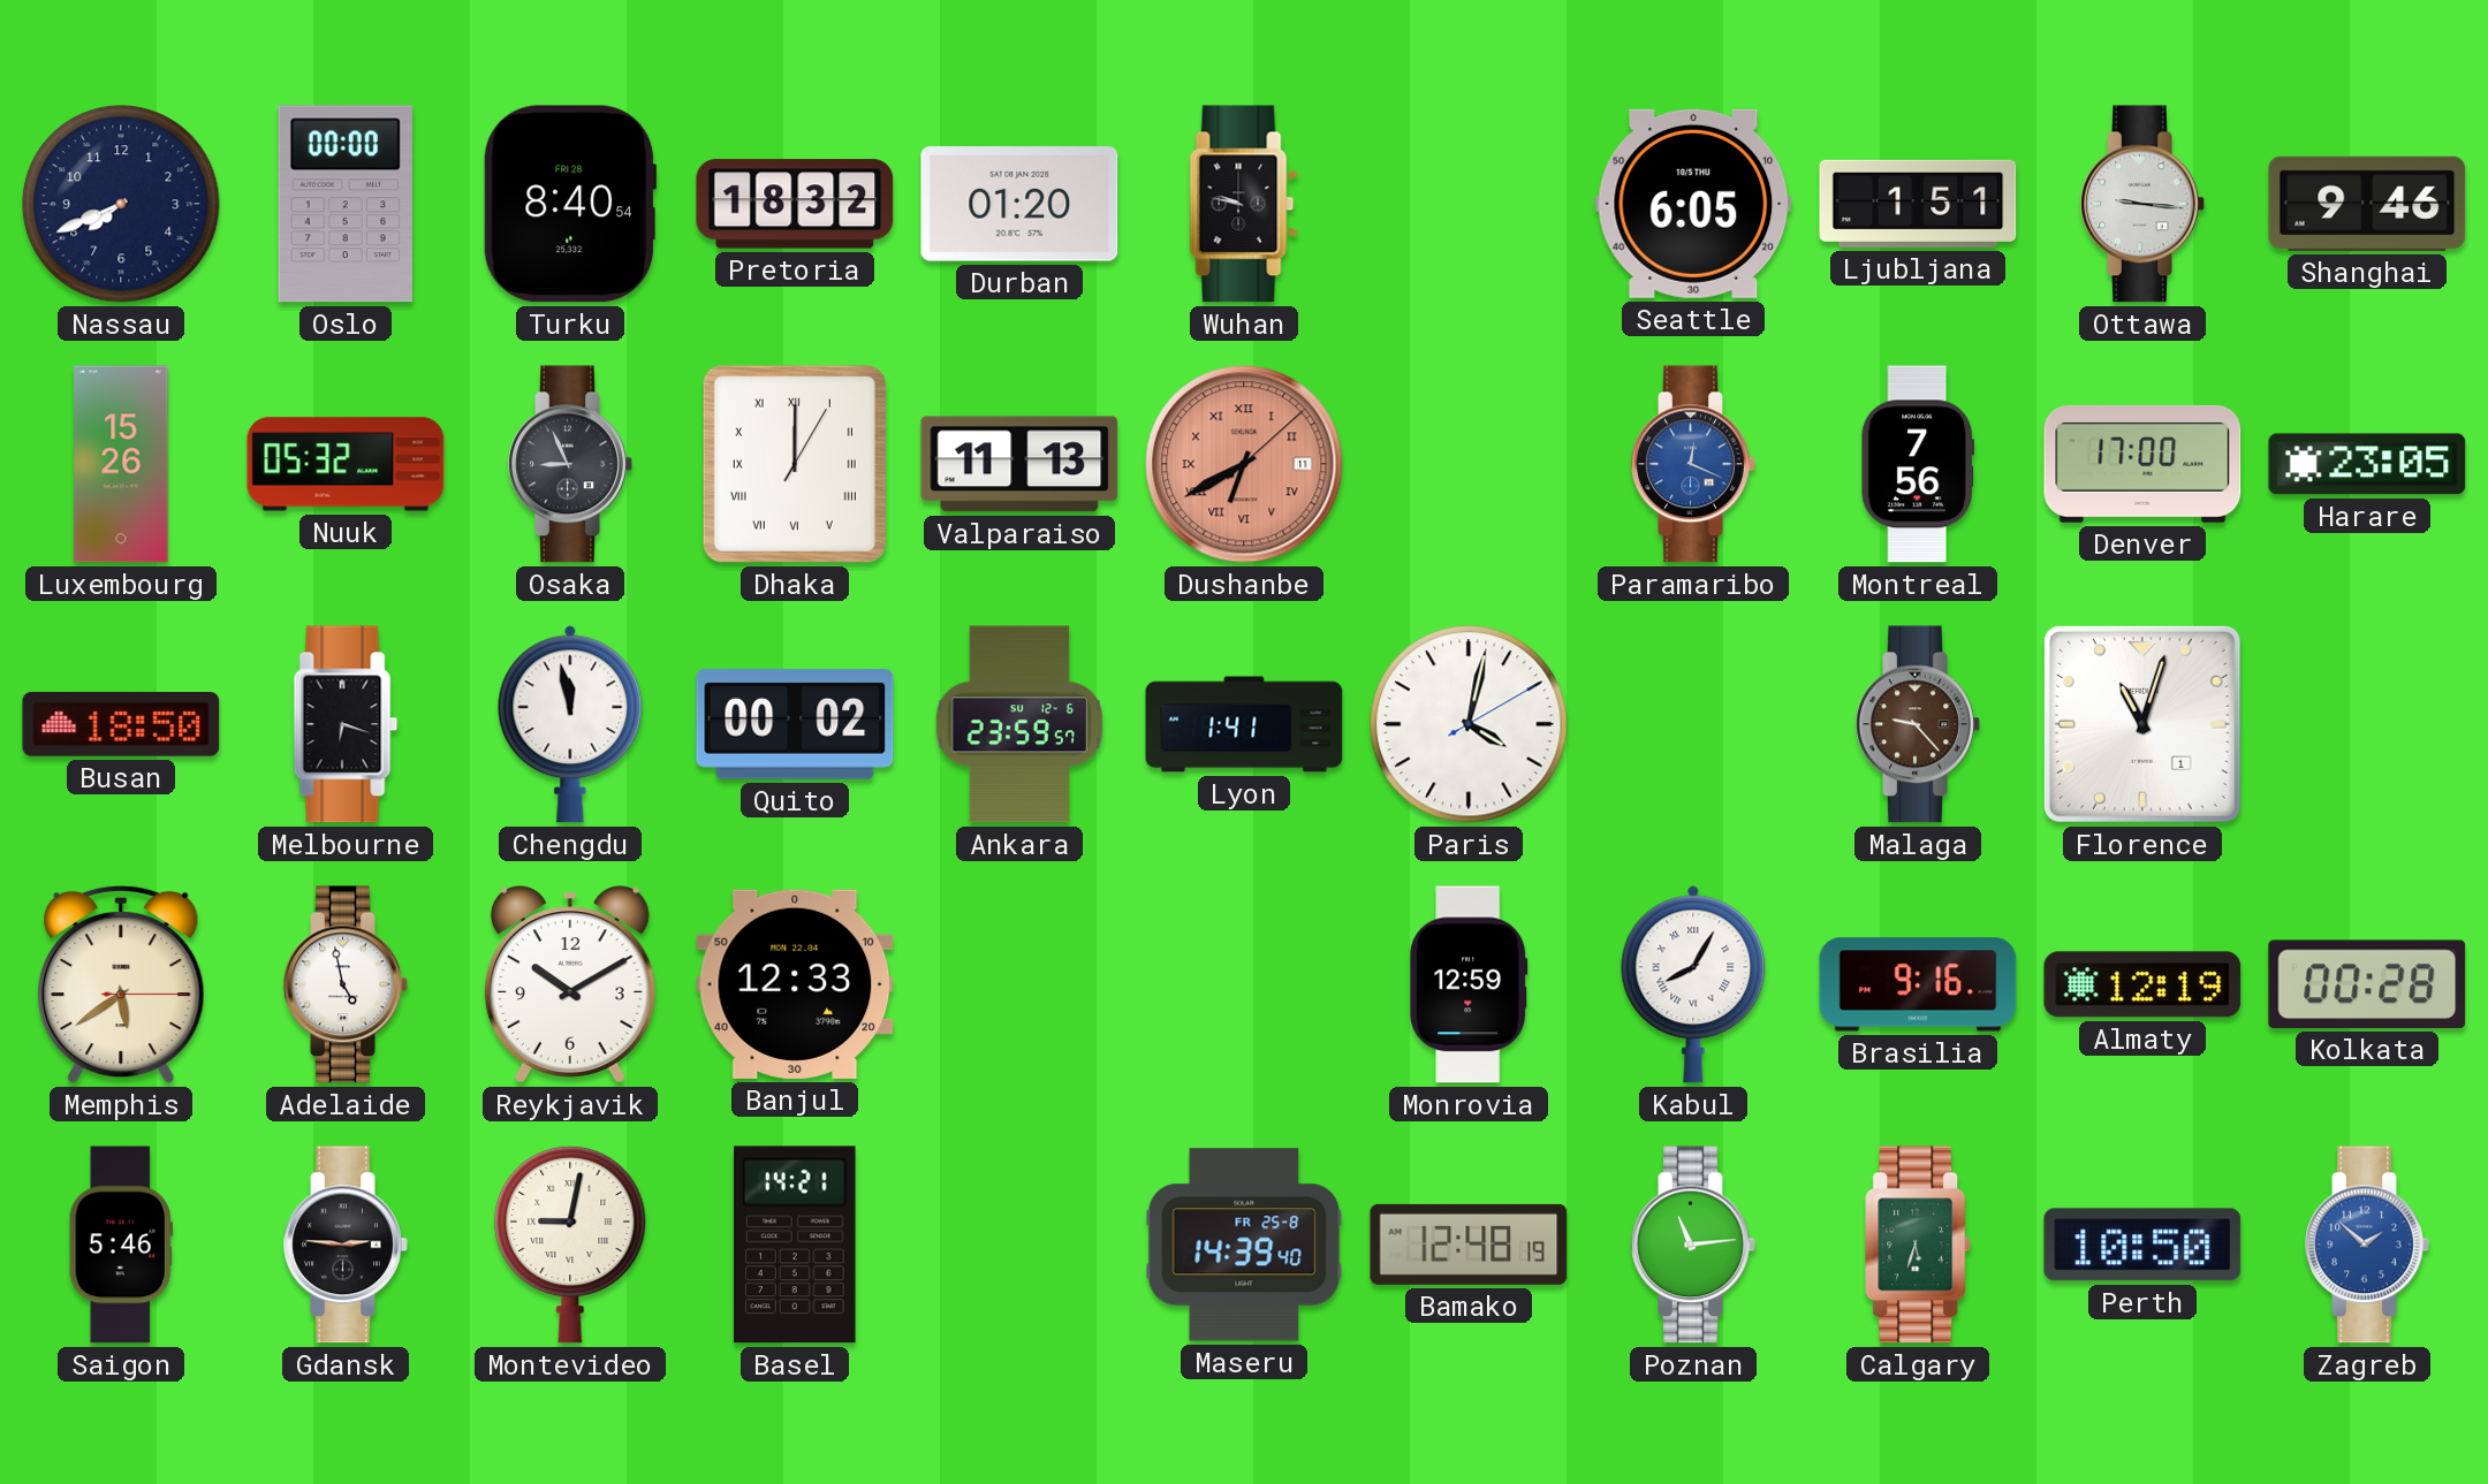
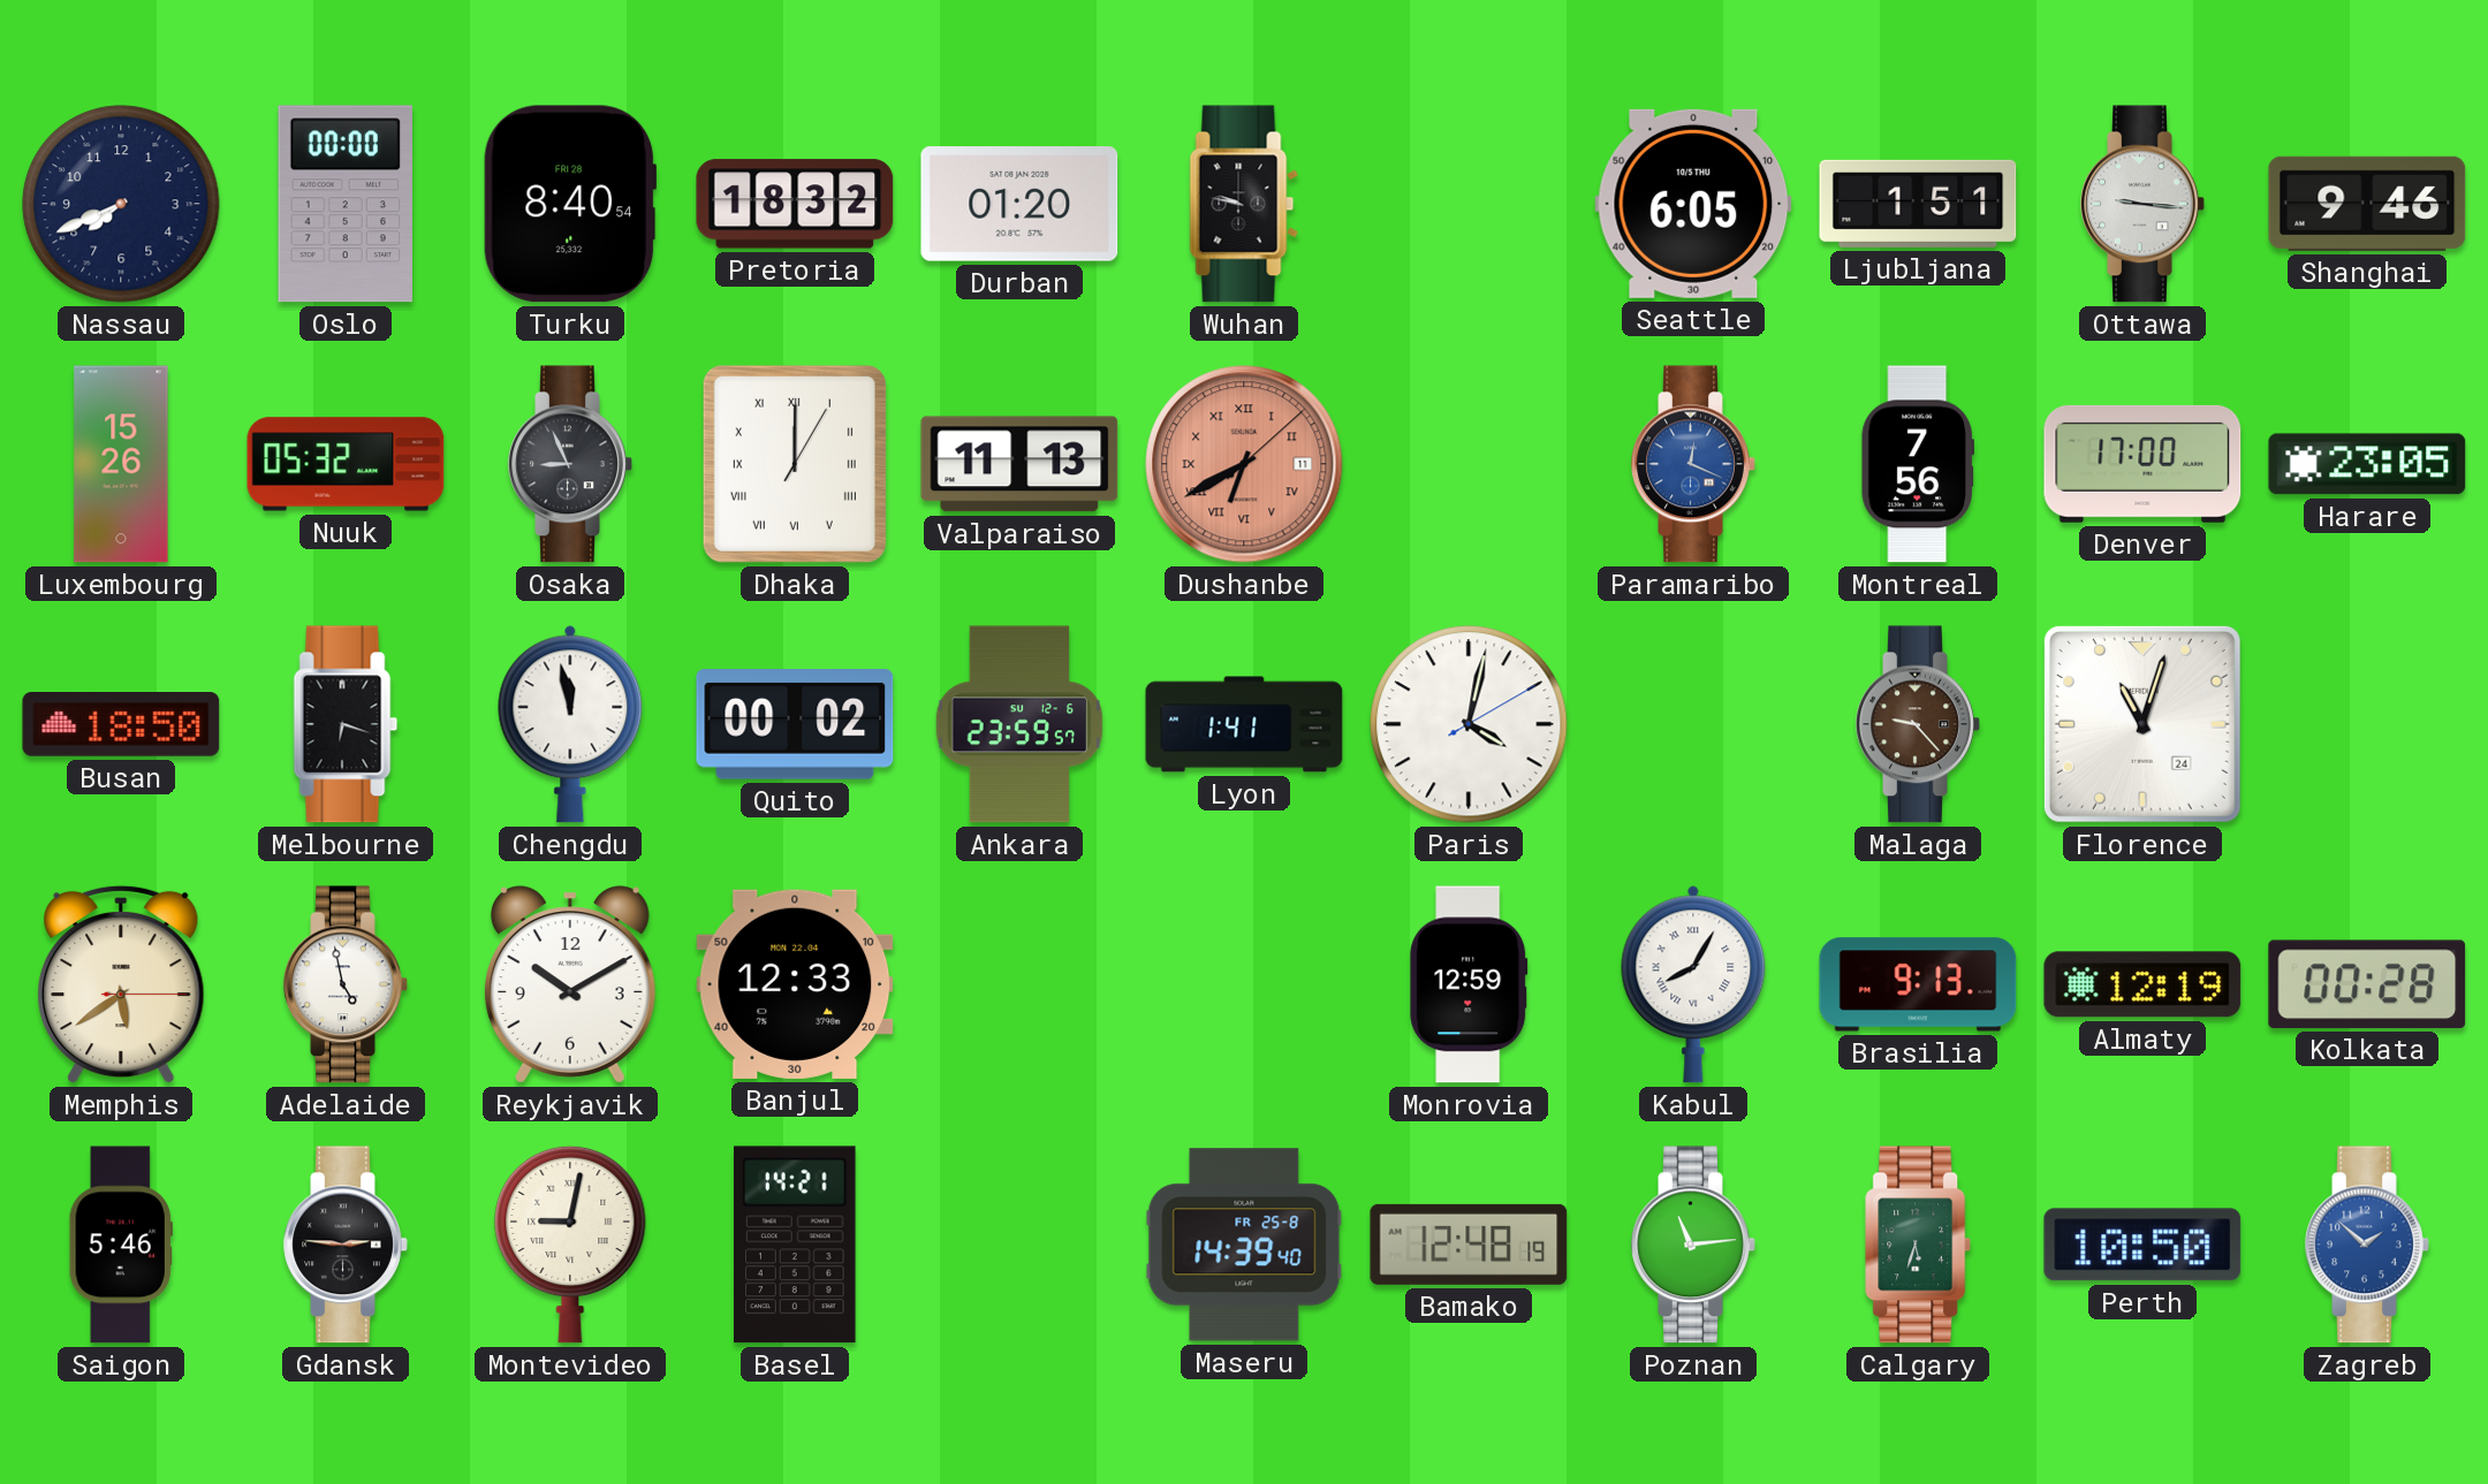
Florence date: 1 -> 24 (2142, 724)
Brasilia: 9:16 -> 9:13 (1918, 984)
